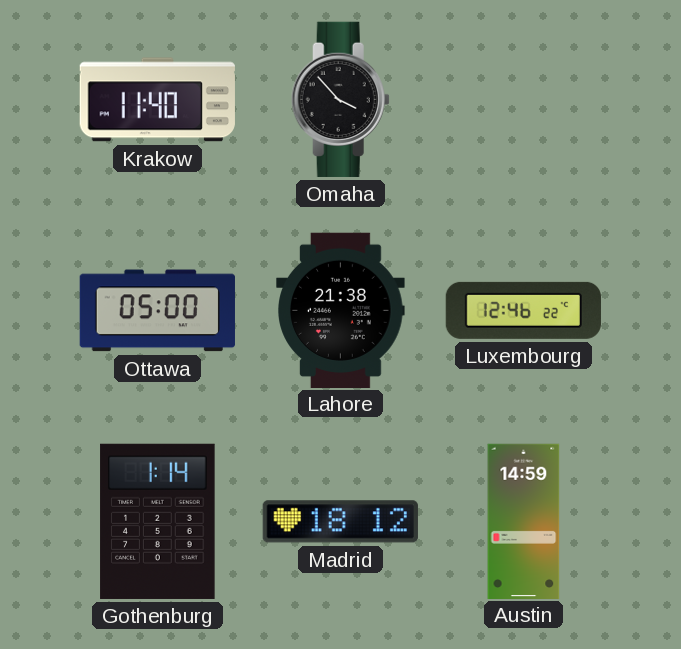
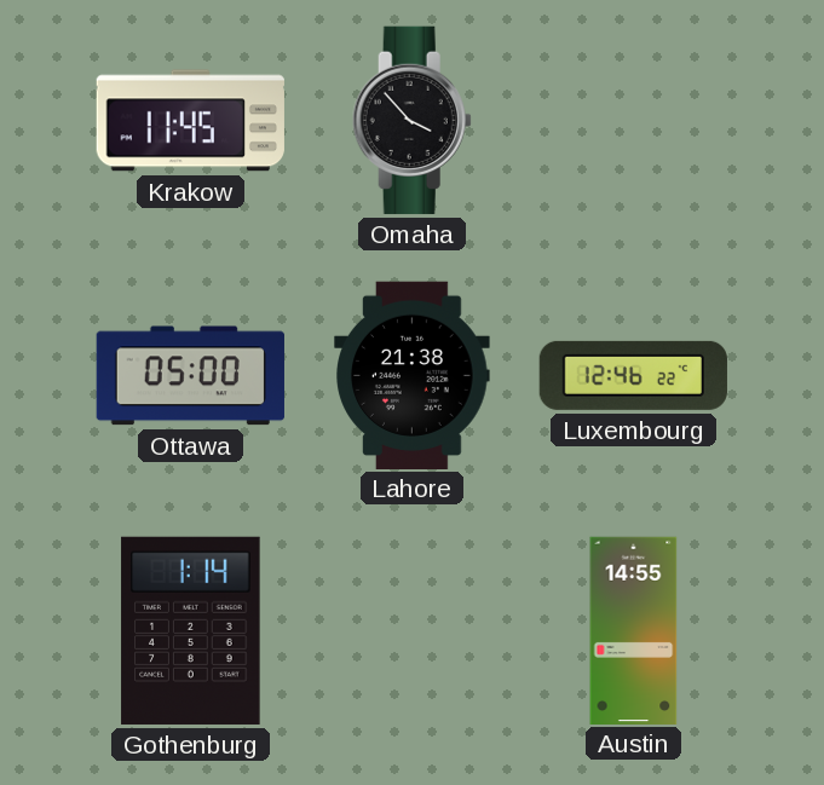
Krakow: 11:40 -> 11:45 (190, 121)
Madrid: 18:12 -> none (340, 522)
Austin: 14:59 -> 14:55 (634, 630)
